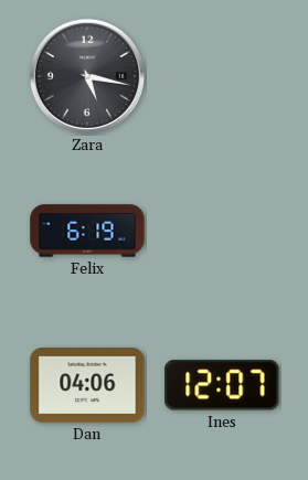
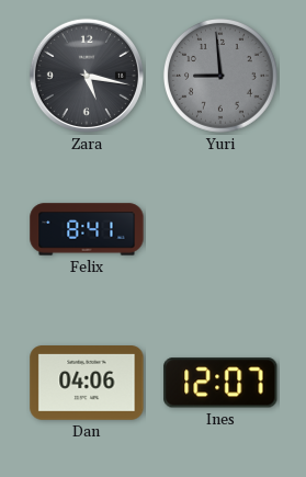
Yuri: none -> 8:59 (220, 76)
Felix: 6:19 -> 8:41 (87, 229)
